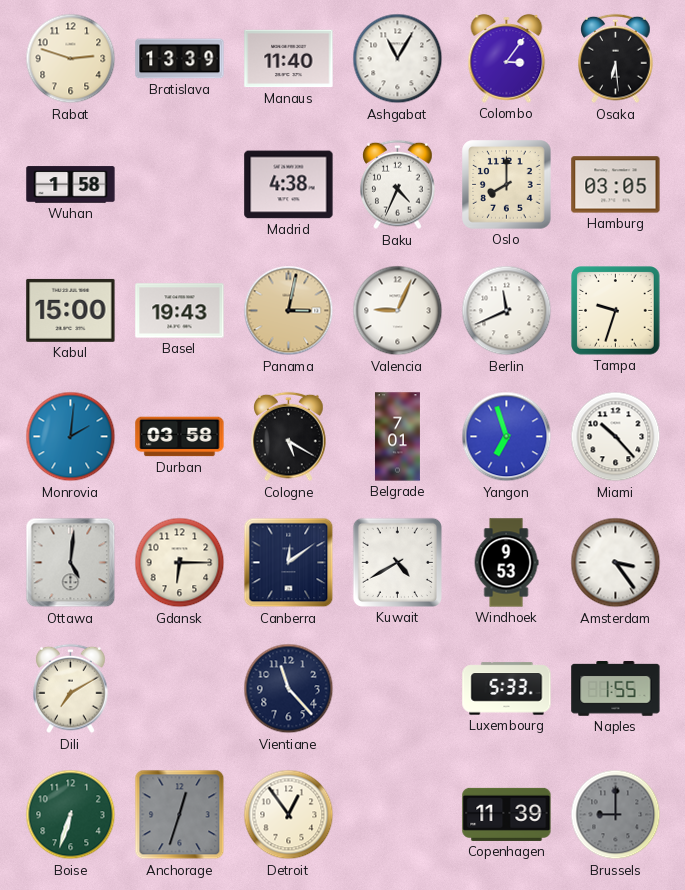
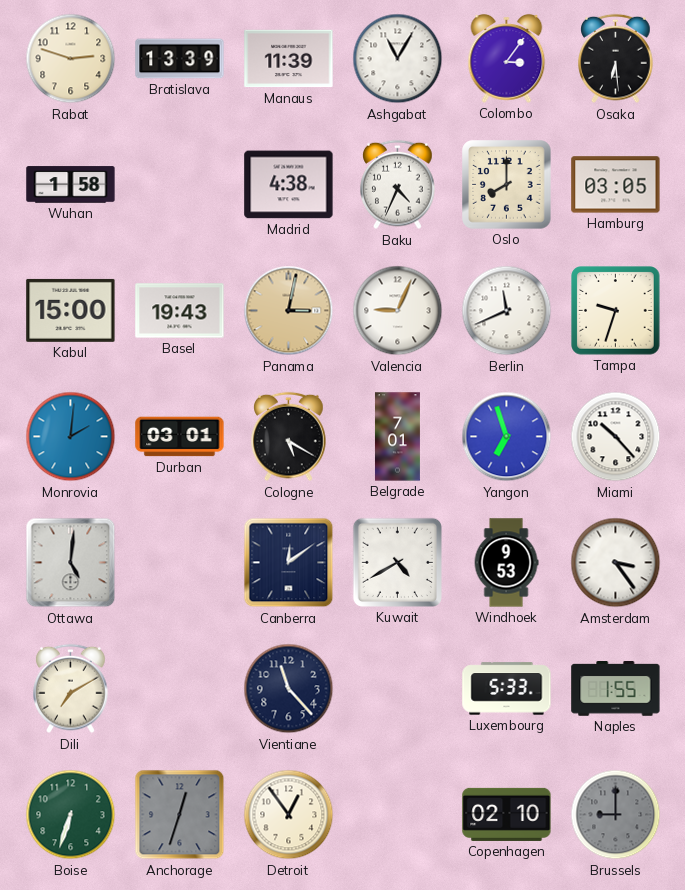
Manaus: 11:40 -> 11:39 (289, 59)
Durban: 03:58 -> 03:01 (180, 437)
Gdansk: 6:15 -> none (180, 563)
Copenhagen: 11:39 -> 02:10 (507, 814)
